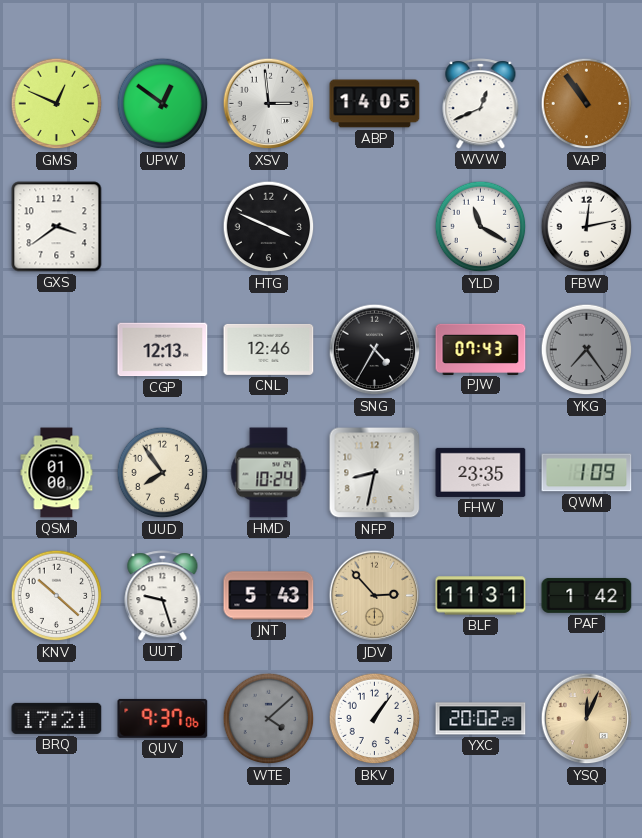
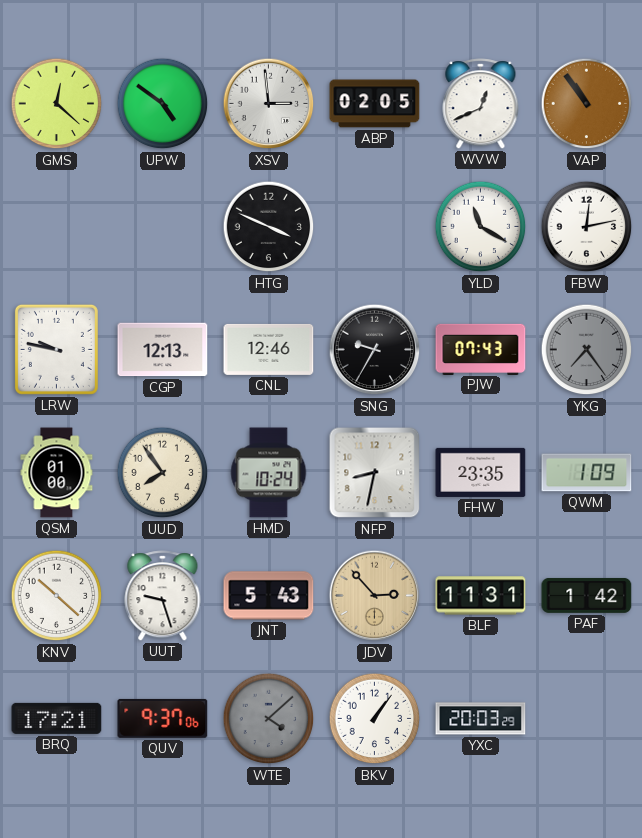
GMS: 12:49 -> 12:22 (57, 104)
UPW: 12:51 -> 4:51 (163, 104)
ABP: 14:05 -> 02:05 (375, 104)
GXS: 3:39 -> none (57, 227)
LRW: none -> 9:47 (56, 349)
SNG: 4:35 -> 9:35 (375, 350)
YXC: 20:02 -> 20:03 (481, 719)
YSQ: 12:04 -> none (587, 719)
